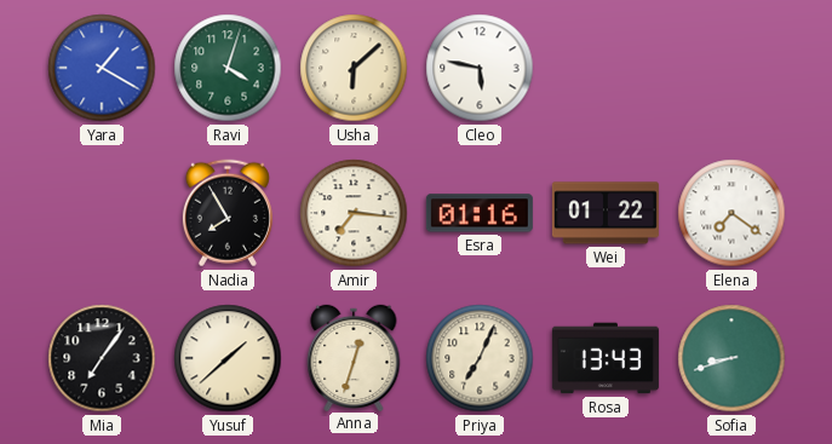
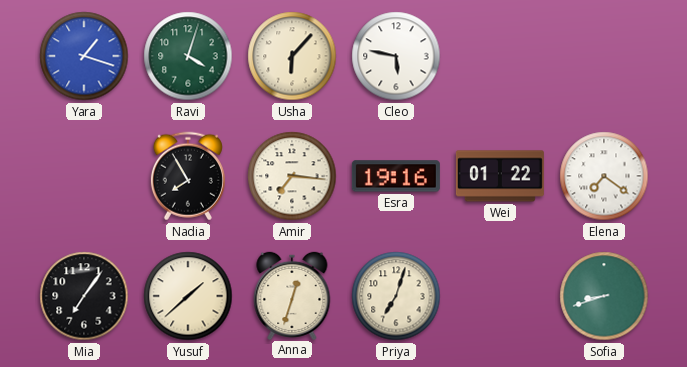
Yara: 1:20 -> 1:18 (84, 56)
Usha: 6:08 -> 6:07 (292, 56)
Esra: 01:16 -> 19:16 (396, 176)
Priya: 7:04 -> 7:03 (396, 296)
Rosa: 13:43 -> none (606, 358)
